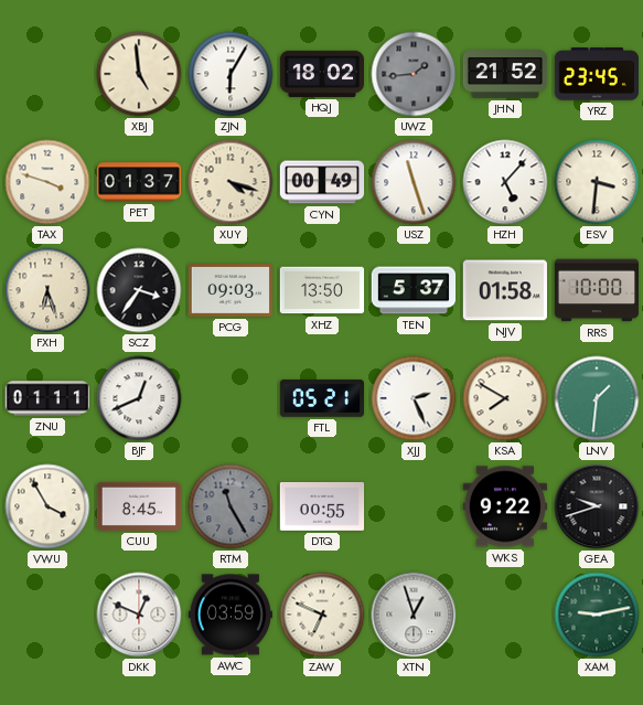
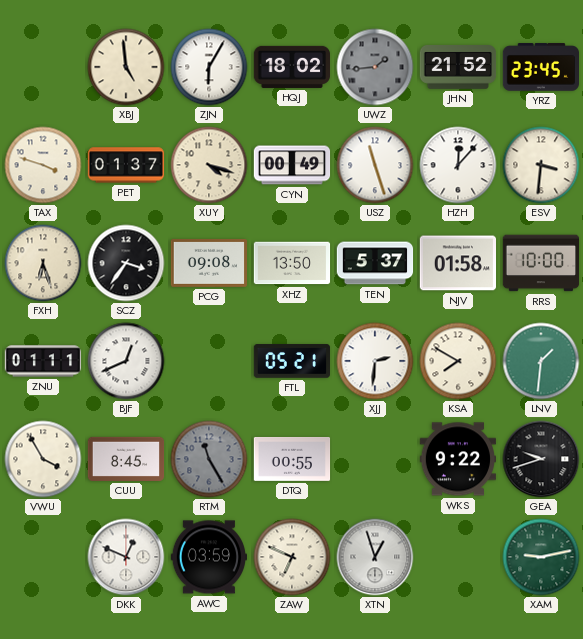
HZH: 5:07 -> 12:07 (458, 165)
PCG: 09:03 -> 09:08 (208, 263)
XJJ: 2:26 -> 2:31 (375, 361)
